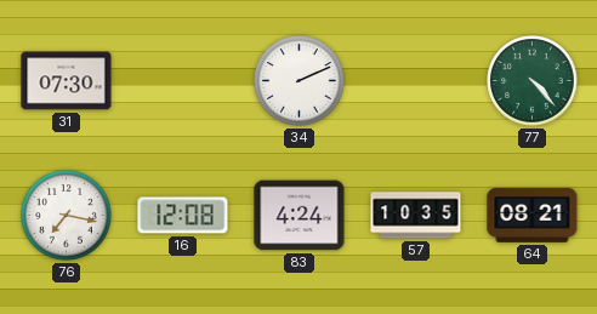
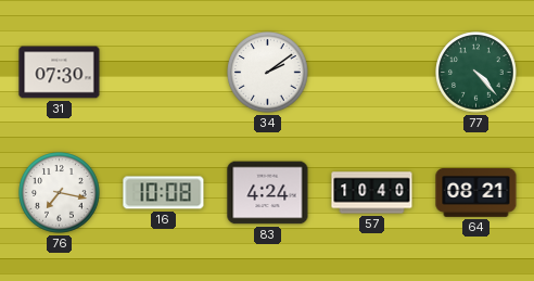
34: 2:11 -> 2:09 (268, 73)
16: 12:08 -> 10:08 (164, 193)
57: 10:35 -> 10:40 (372, 193)
